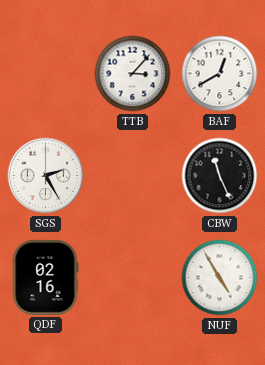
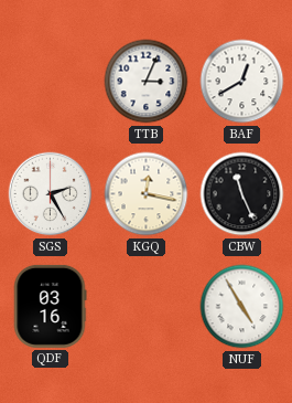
TTB: 3:07 -> 3:04 (147, 82)
KGQ: none -> 12:17 (147, 194)
QDF: 02:16 -> 03:16 (50, 306)
